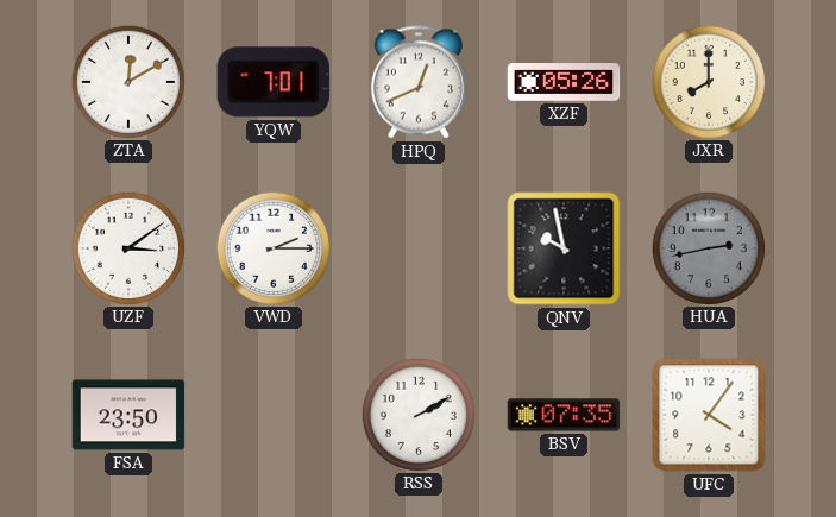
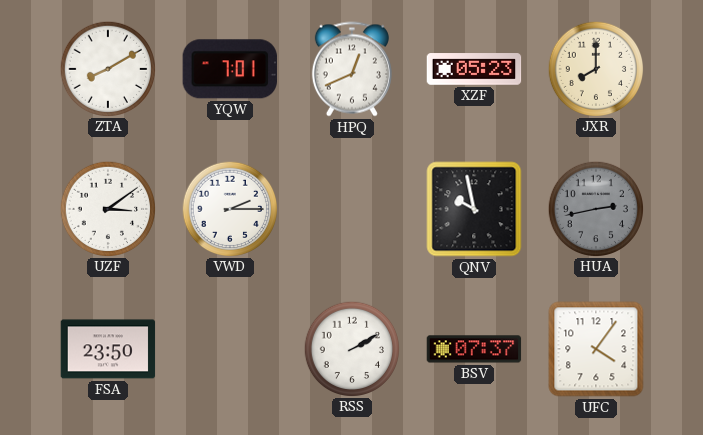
ZTA: 12:10 -> 8:10 (107, 68)
XZF: 05:26 -> 05:23 (474, 69)
BSV: 07:35 -> 07:37 (474, 349)
